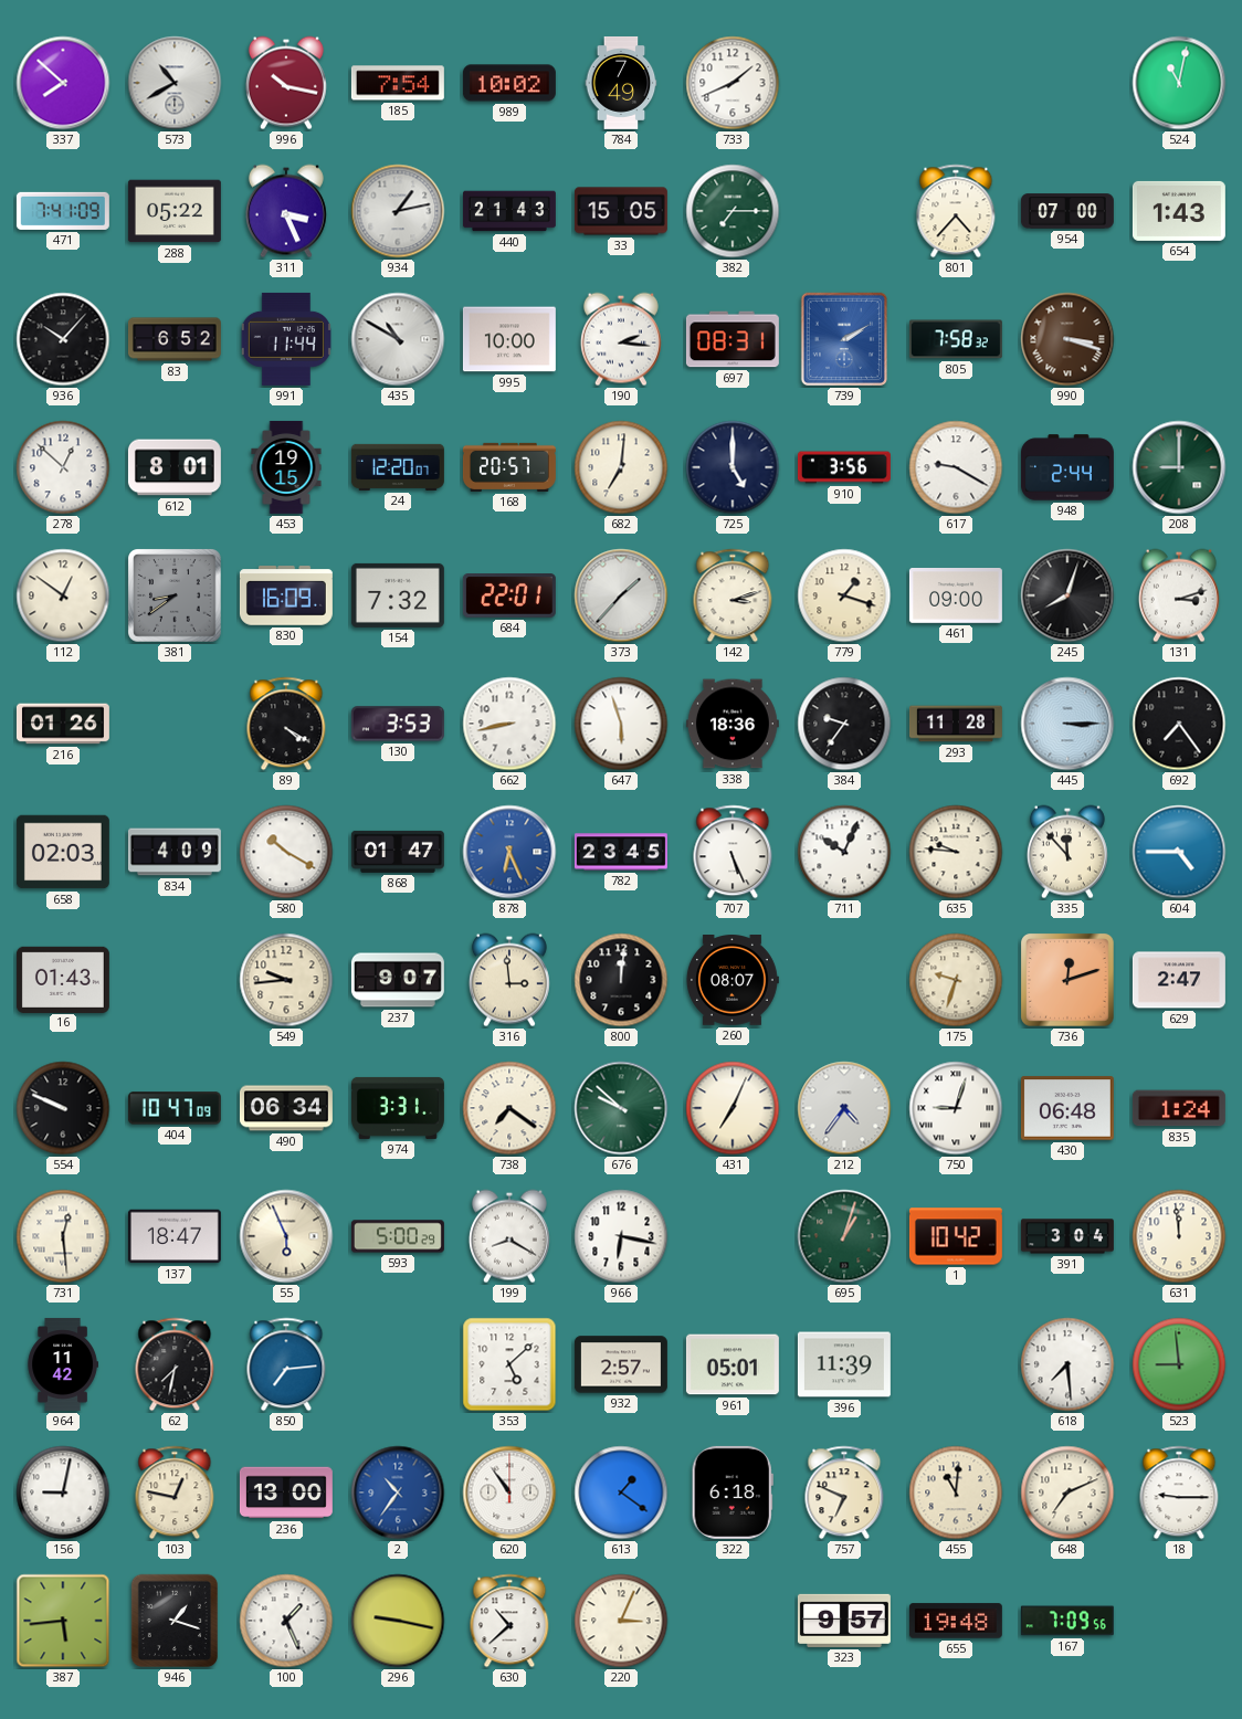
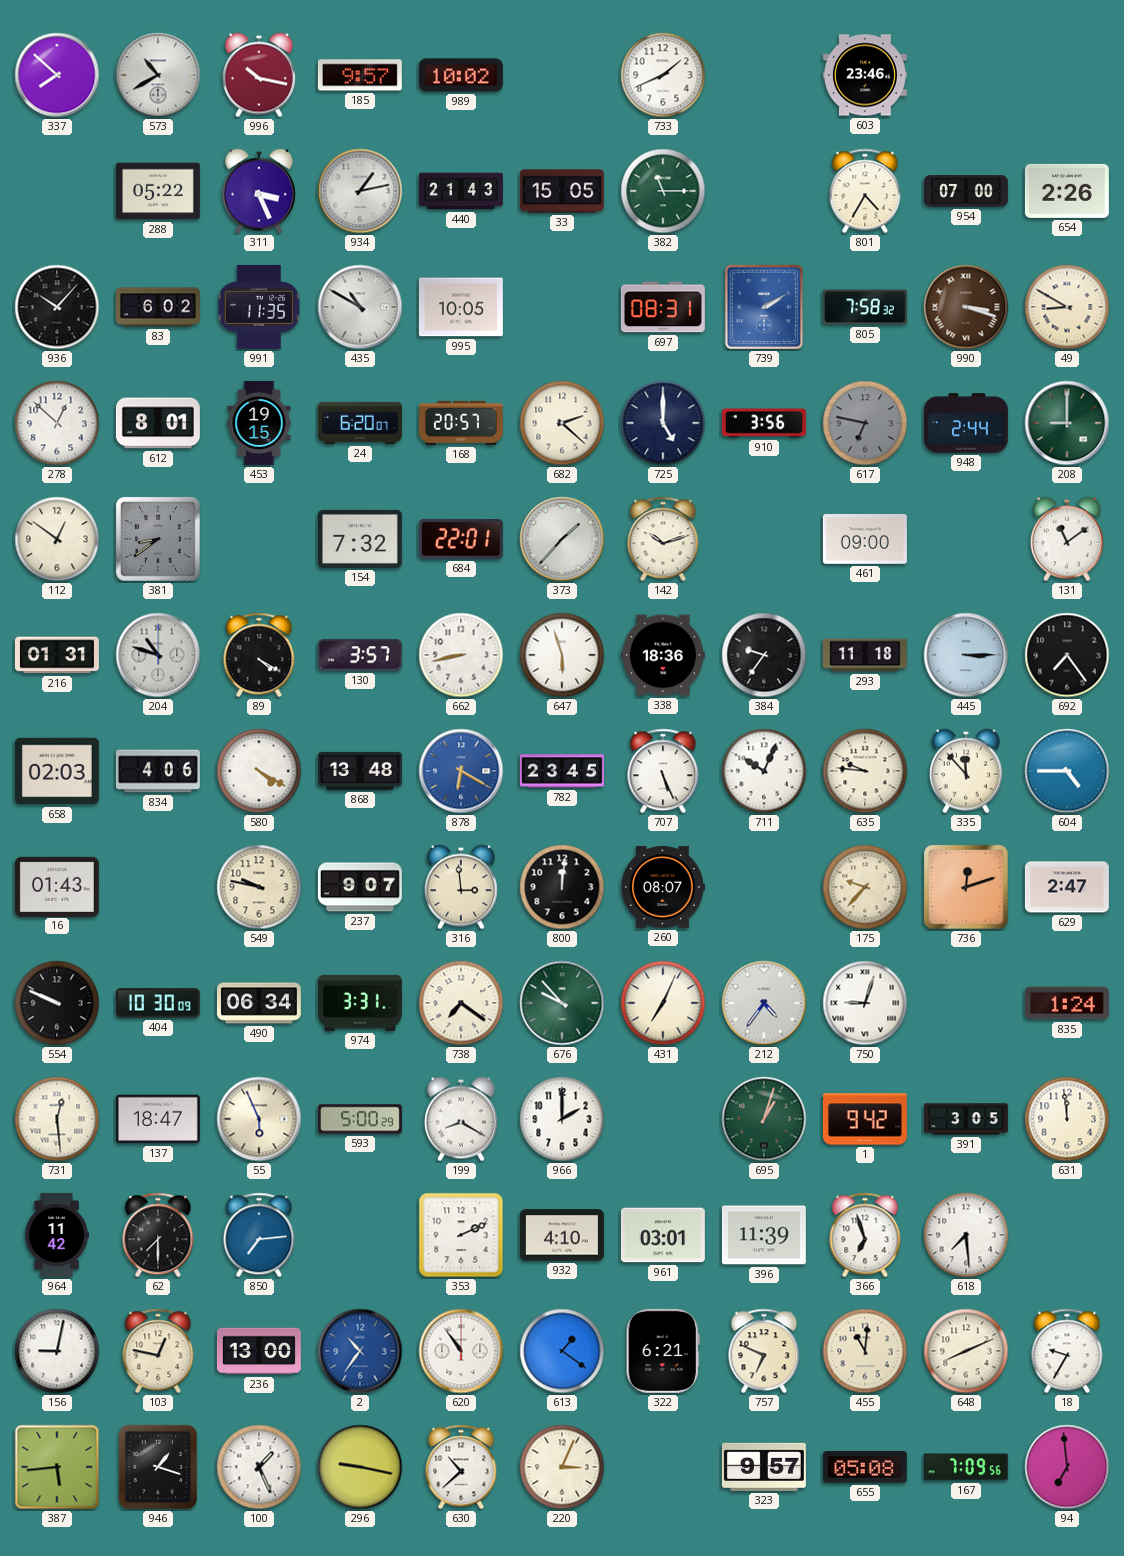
185: 7:54 -> 9:57 (360, 75)
784: 7:49 -> none (621, 83)
603: none -> 23:46 (865, 75)
524: 11:02 -> none (1179, 83)
471: 7:41 -> none (63, 211)
382: 7:15 -> 11:15 (663, 191)
801: 4:37 -> 4:35 (865, 191)
654: 1:43 -> 2:26 (1067, 191)
83: 6:52 -> 6:02 (158, 307)
991: 11:44 -> 11:35 (259, 307)
995: 10:00 -> 10:05 (461, 307)
190: 2:16 -> none (621, 339)
49: none -> 8:50 (1067, 307)
24: 12:20 -> 6:20 (360, 423)
682: 7:01 -> 2:22 (562, 423)
617: 9:20 -> 6:47 (865, 423)
617 dial: white -> grey (865, 423)
830: 16:09 -> none (286, 595)
142: 3:12 -> 10:12 (663, 539)
779: 1:18 -> none (844, 595)
245: 8:03 -> none (1067, 595)
131: 3:12 -> 11:09 (1067, 539)
216: 01:26 -> 01:31 (57, 655)
204: none -> 10:48 (158, 655)
130: 3:53 -> 3:57 (360, 655)
293: 11:28 -> 11:18 (865, 655)
834: 4:09 -> 4:06 (158, 771)
580: 10:20 -> 4:20 (259, 771)
868: 01:47 -> 13:48 (360, 771)
878: 6:26 -> 6:20 (461, 771)
549: 9:44 -> 9:47 (259, 887)
175: 9:33 -> 9:37 (865, 887)
404: 10:47 -> 10:30 (158, 1003)
676: 9:52 -> 9:53 (562, 1003)
430: 06:48 -> none (1067, 1108)
966: 6:17 -> 2:00 (562, 1119)
1: 10:42 -> 9:42 (865, 1119)
391: 3:04 -> 3:05 (966, 1119)
62: 7:32 -> 7:30 (158, 1235)
353: 5:08 -> 2:11 (461, 1235)
932: 2:57 -> 4:10 (562, 1235)
961: 05:01 -> 03:01 (663, 1235)
366: none -> 6:57 (865, 1235)
523: 8:59 -> none (1179, 1364)
322: 6:18 -> 6:21 (663, 1351)
648: 7:11 -> 8:11 (966, 1351)
18: 9:15 -> 9:35 (1067, 1351)
655: 19:48 -> 05:08 (865, 1467)
94: none -> 6:59 (1067, 1467)
